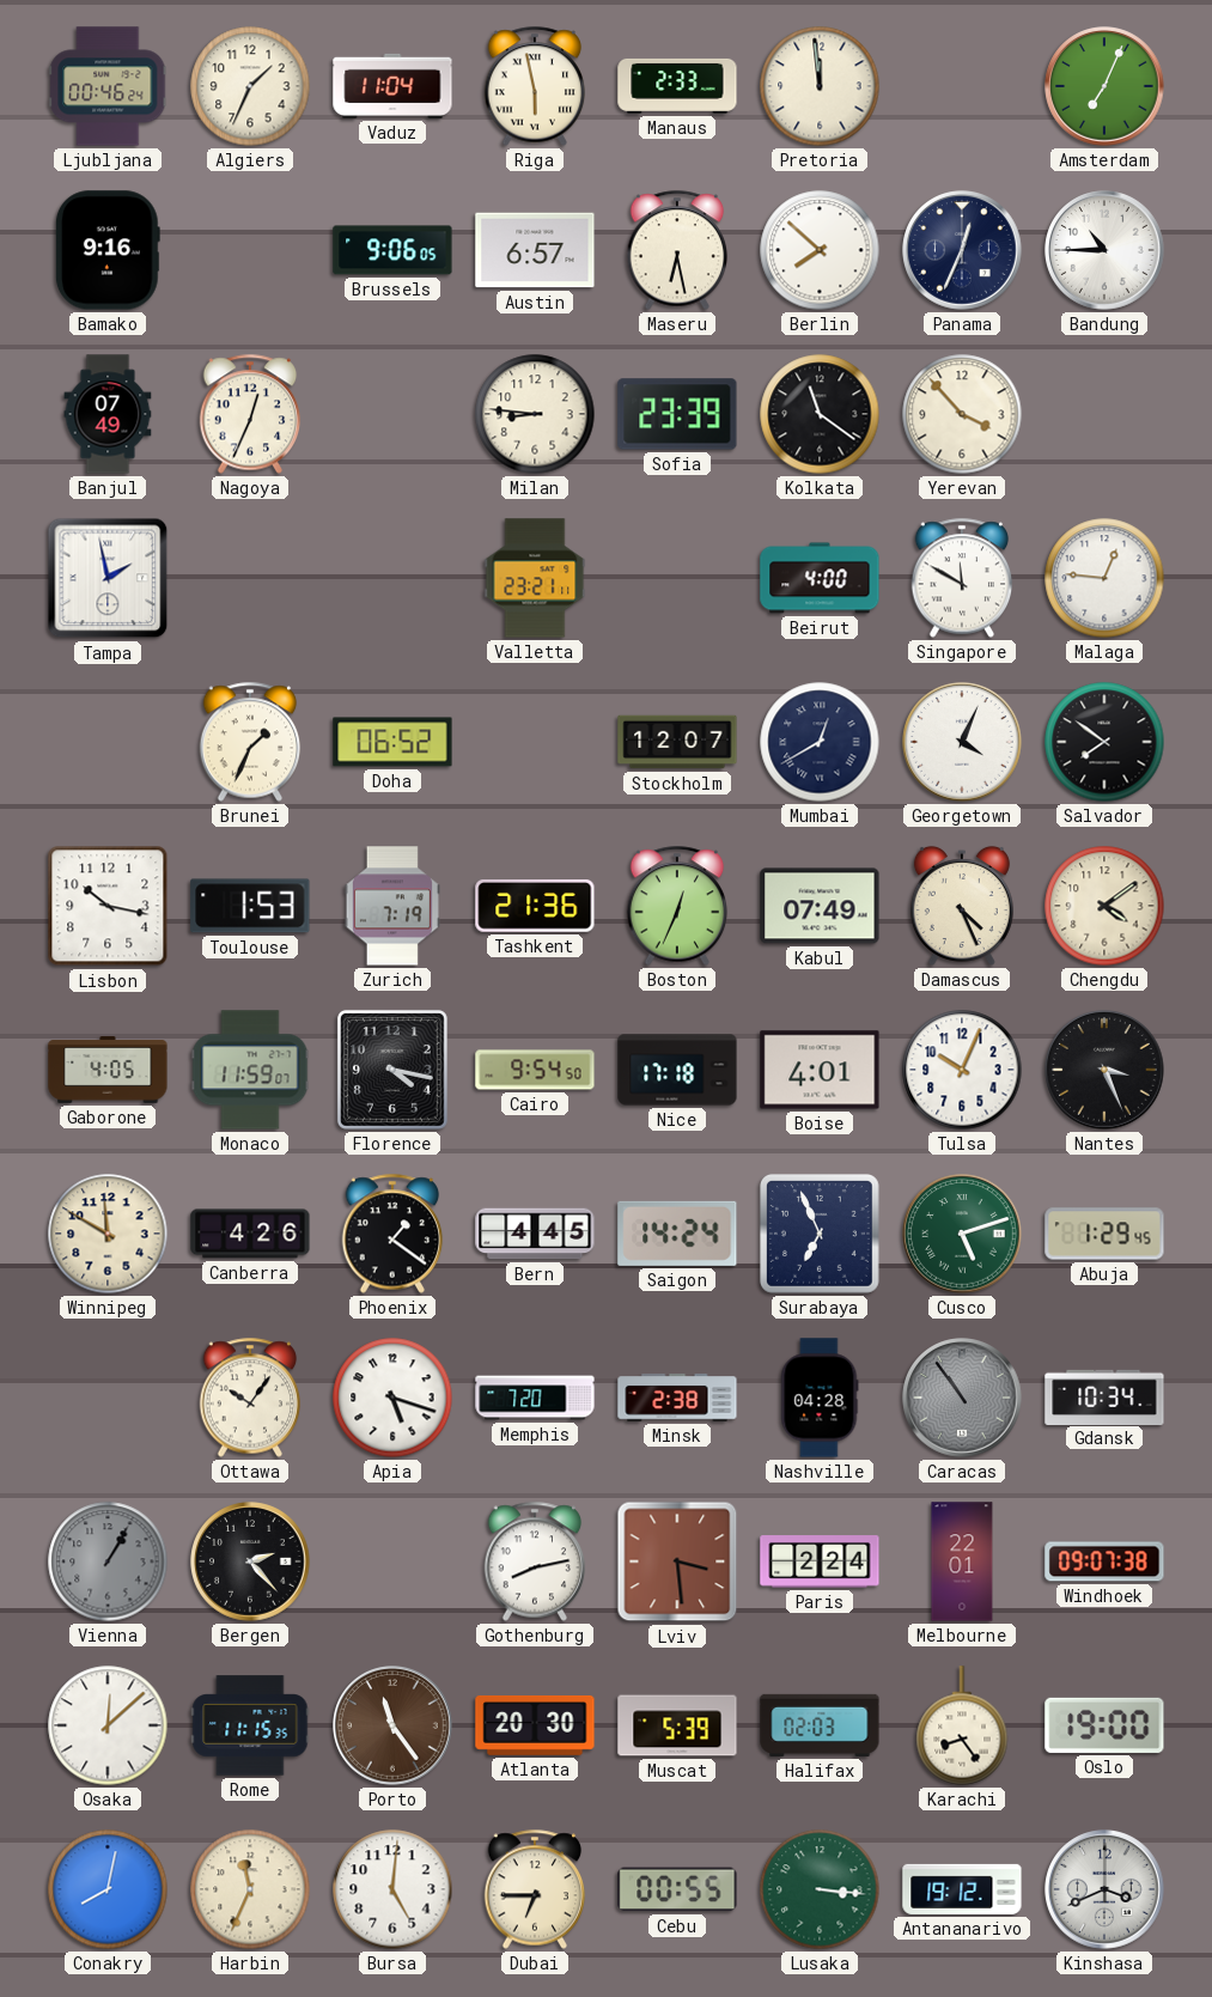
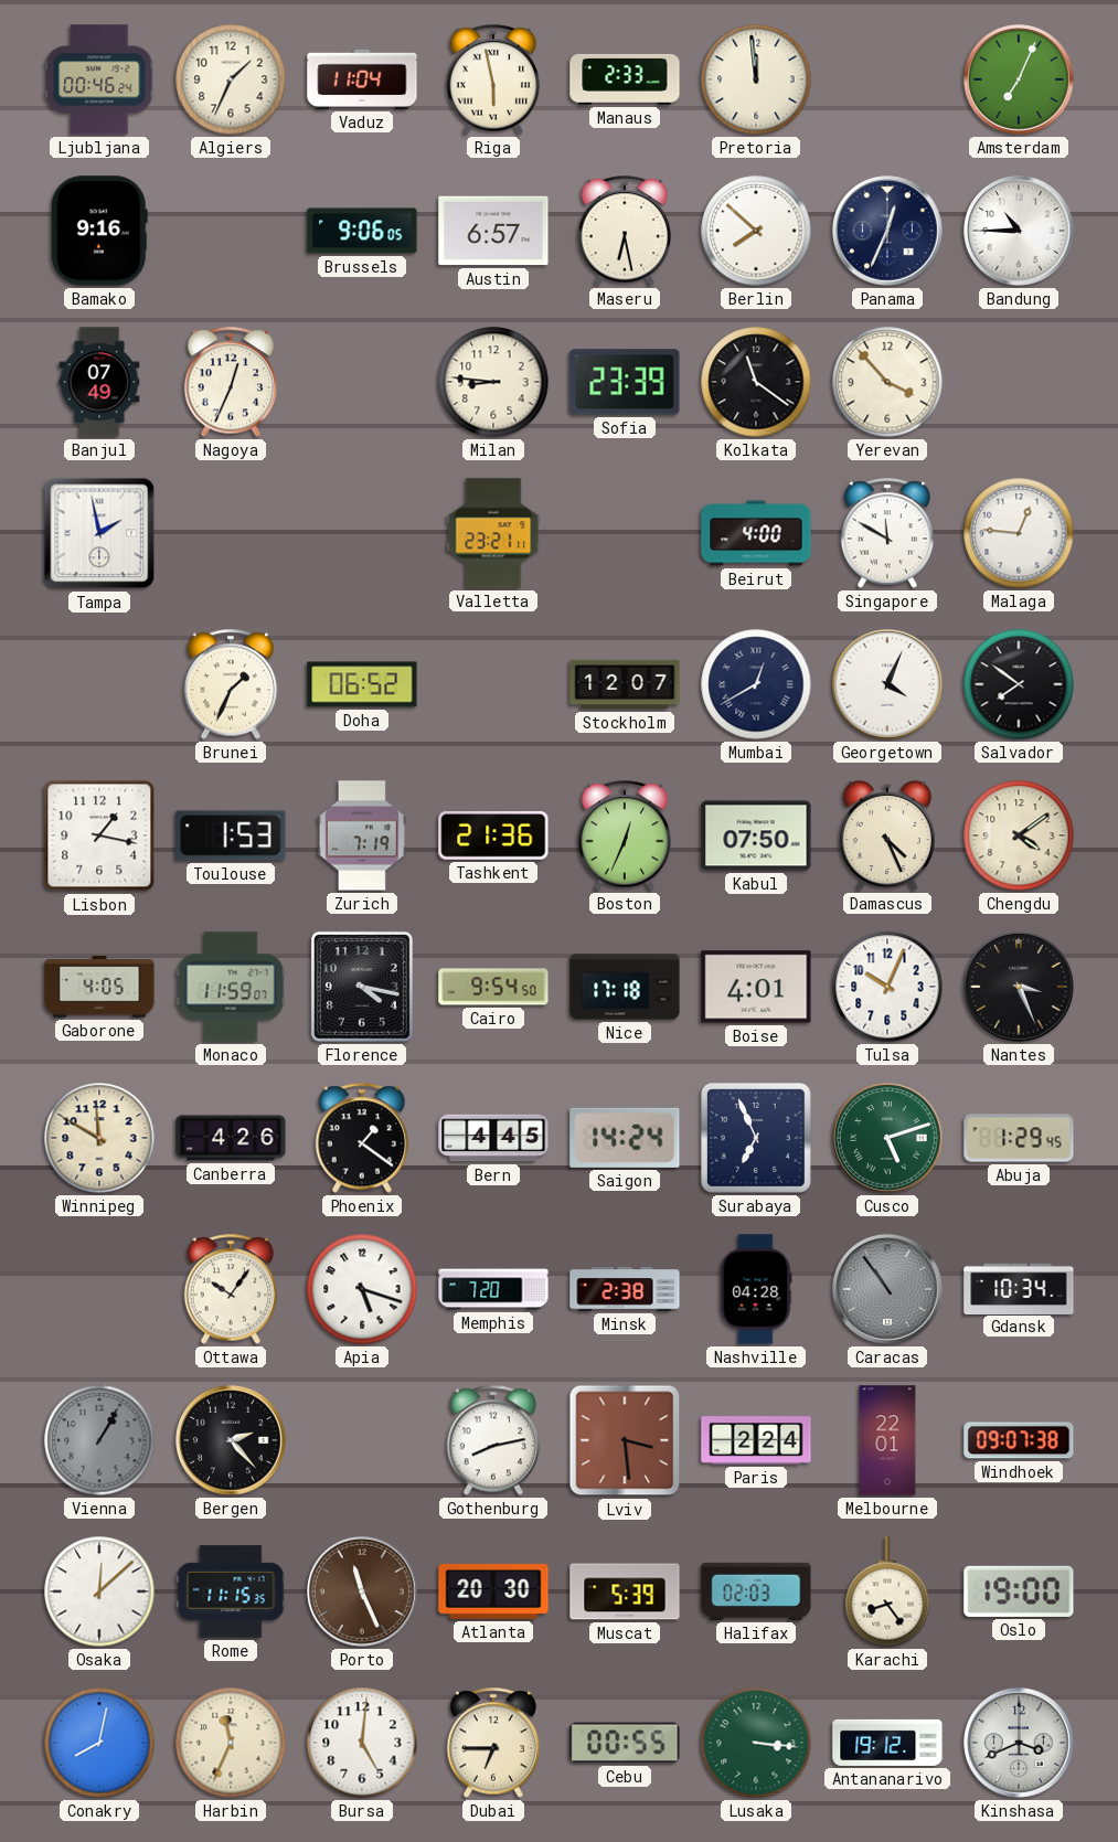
Lisbon: 10:17 -> 1:17 (99, 835)
Kabul: 07:49 -> 07:50 (756, 835)
Porto: 11:24 -> 11:26 (362, 1591)
